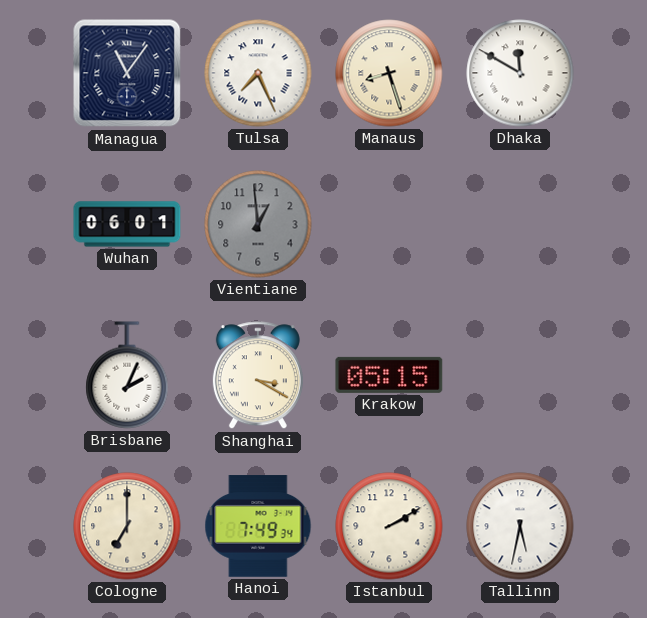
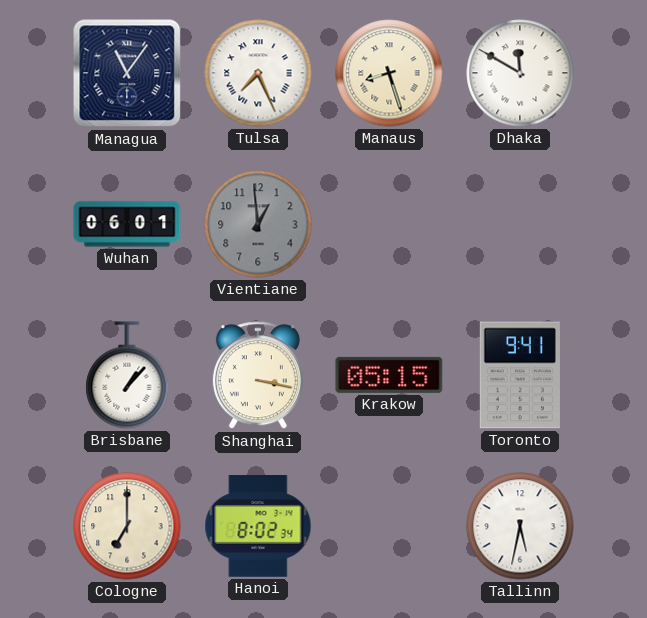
Brisbane: 2:04 -> 1:07 (127, 375)
Shanghai: 3:20 -> 3:17 (258, 376)
Toronto: none -> 9:41 (520, 375)
Hanoi: 7:49 -> 8:02 (258, 526)
Istanbul: 2:10 -> none (389, 526)
